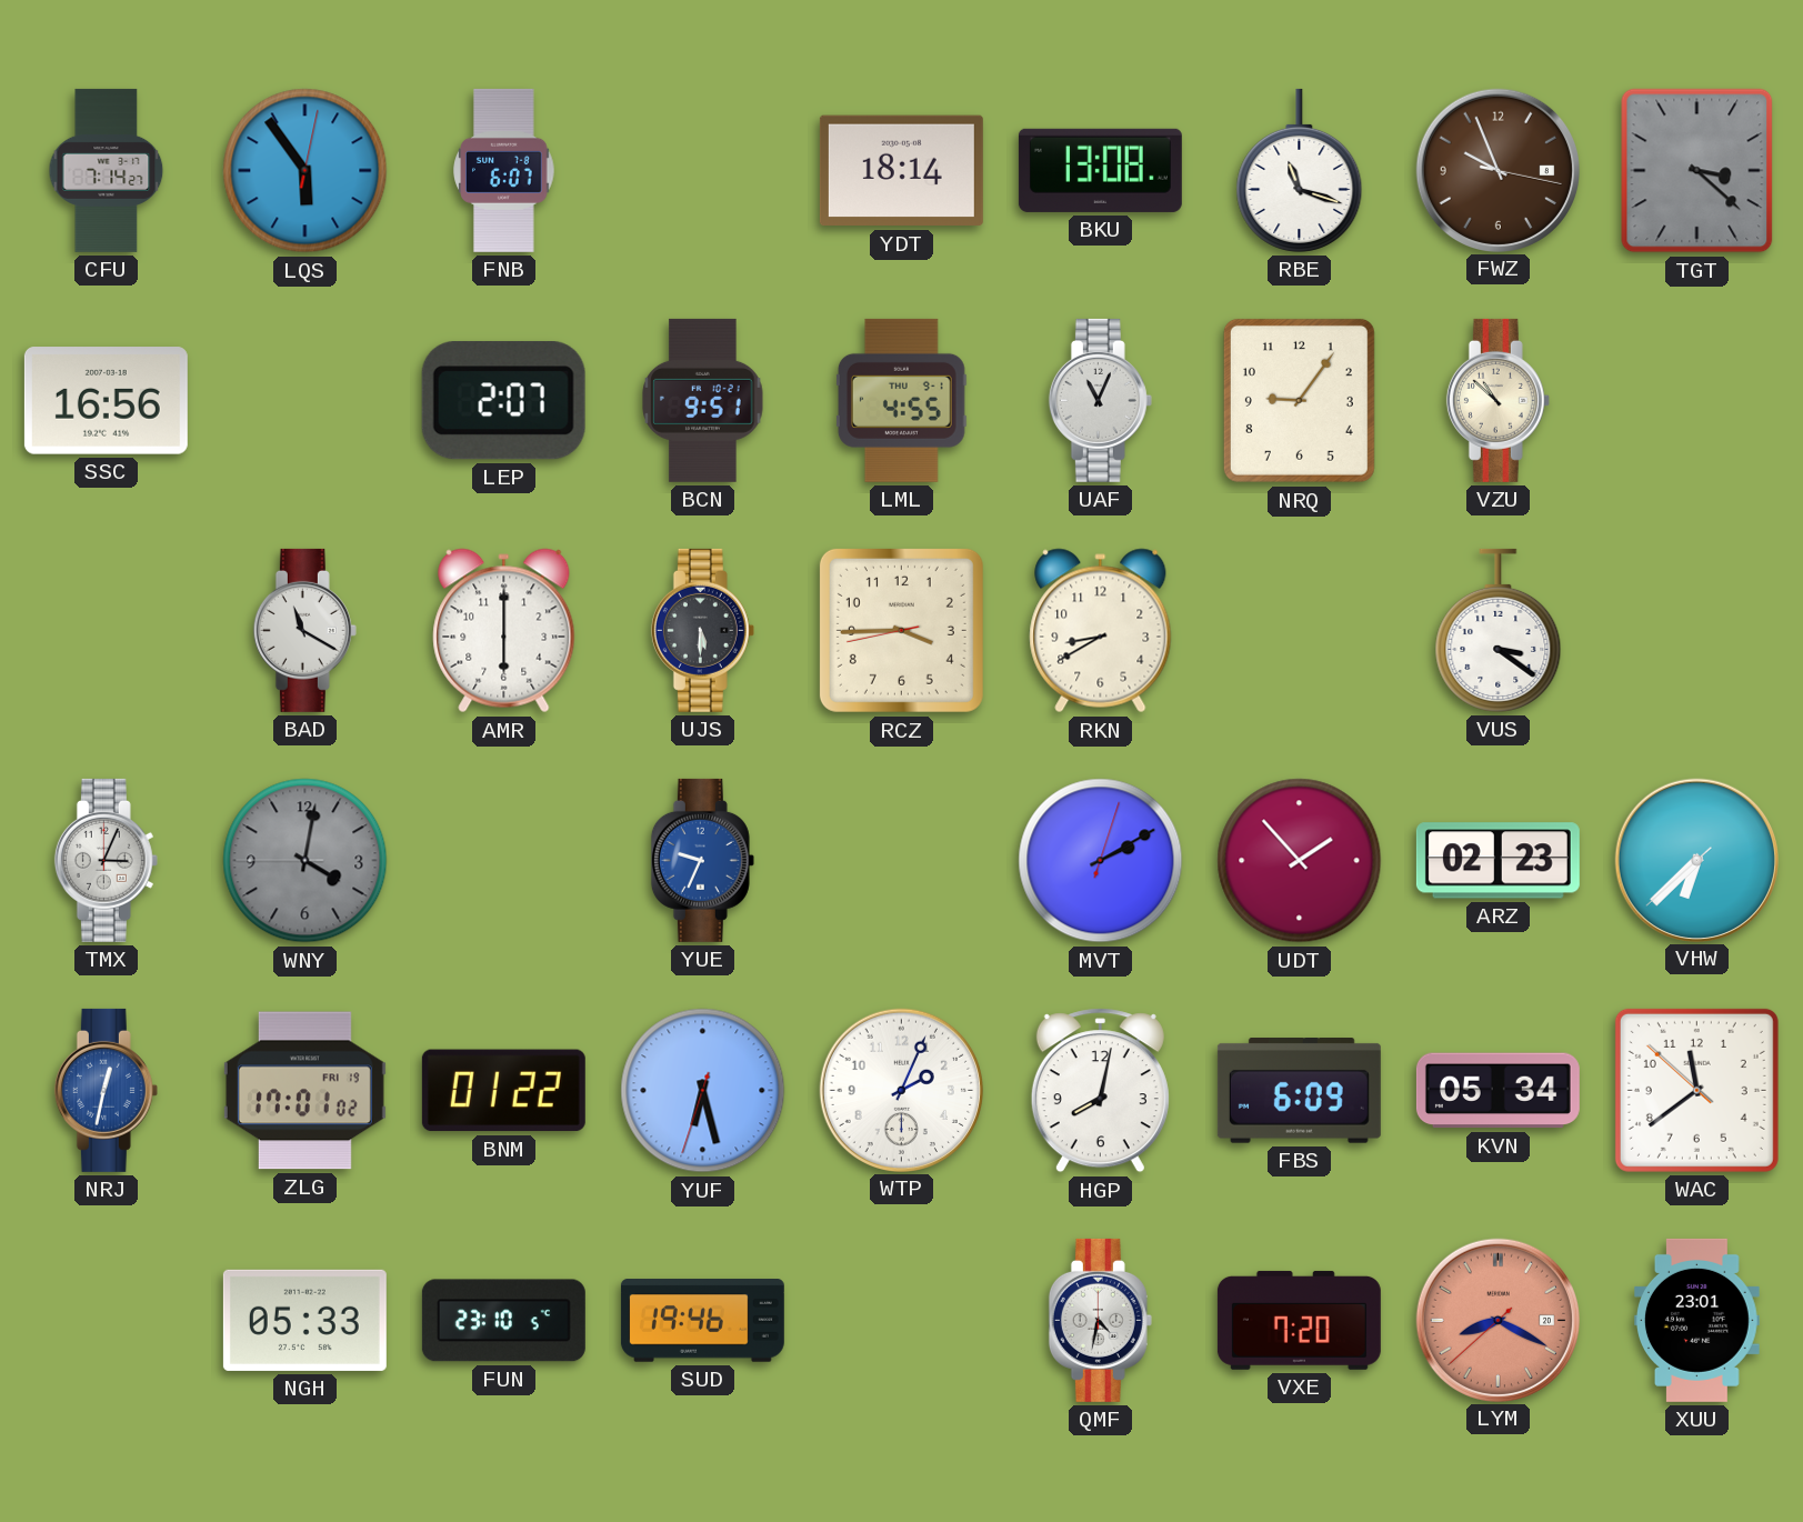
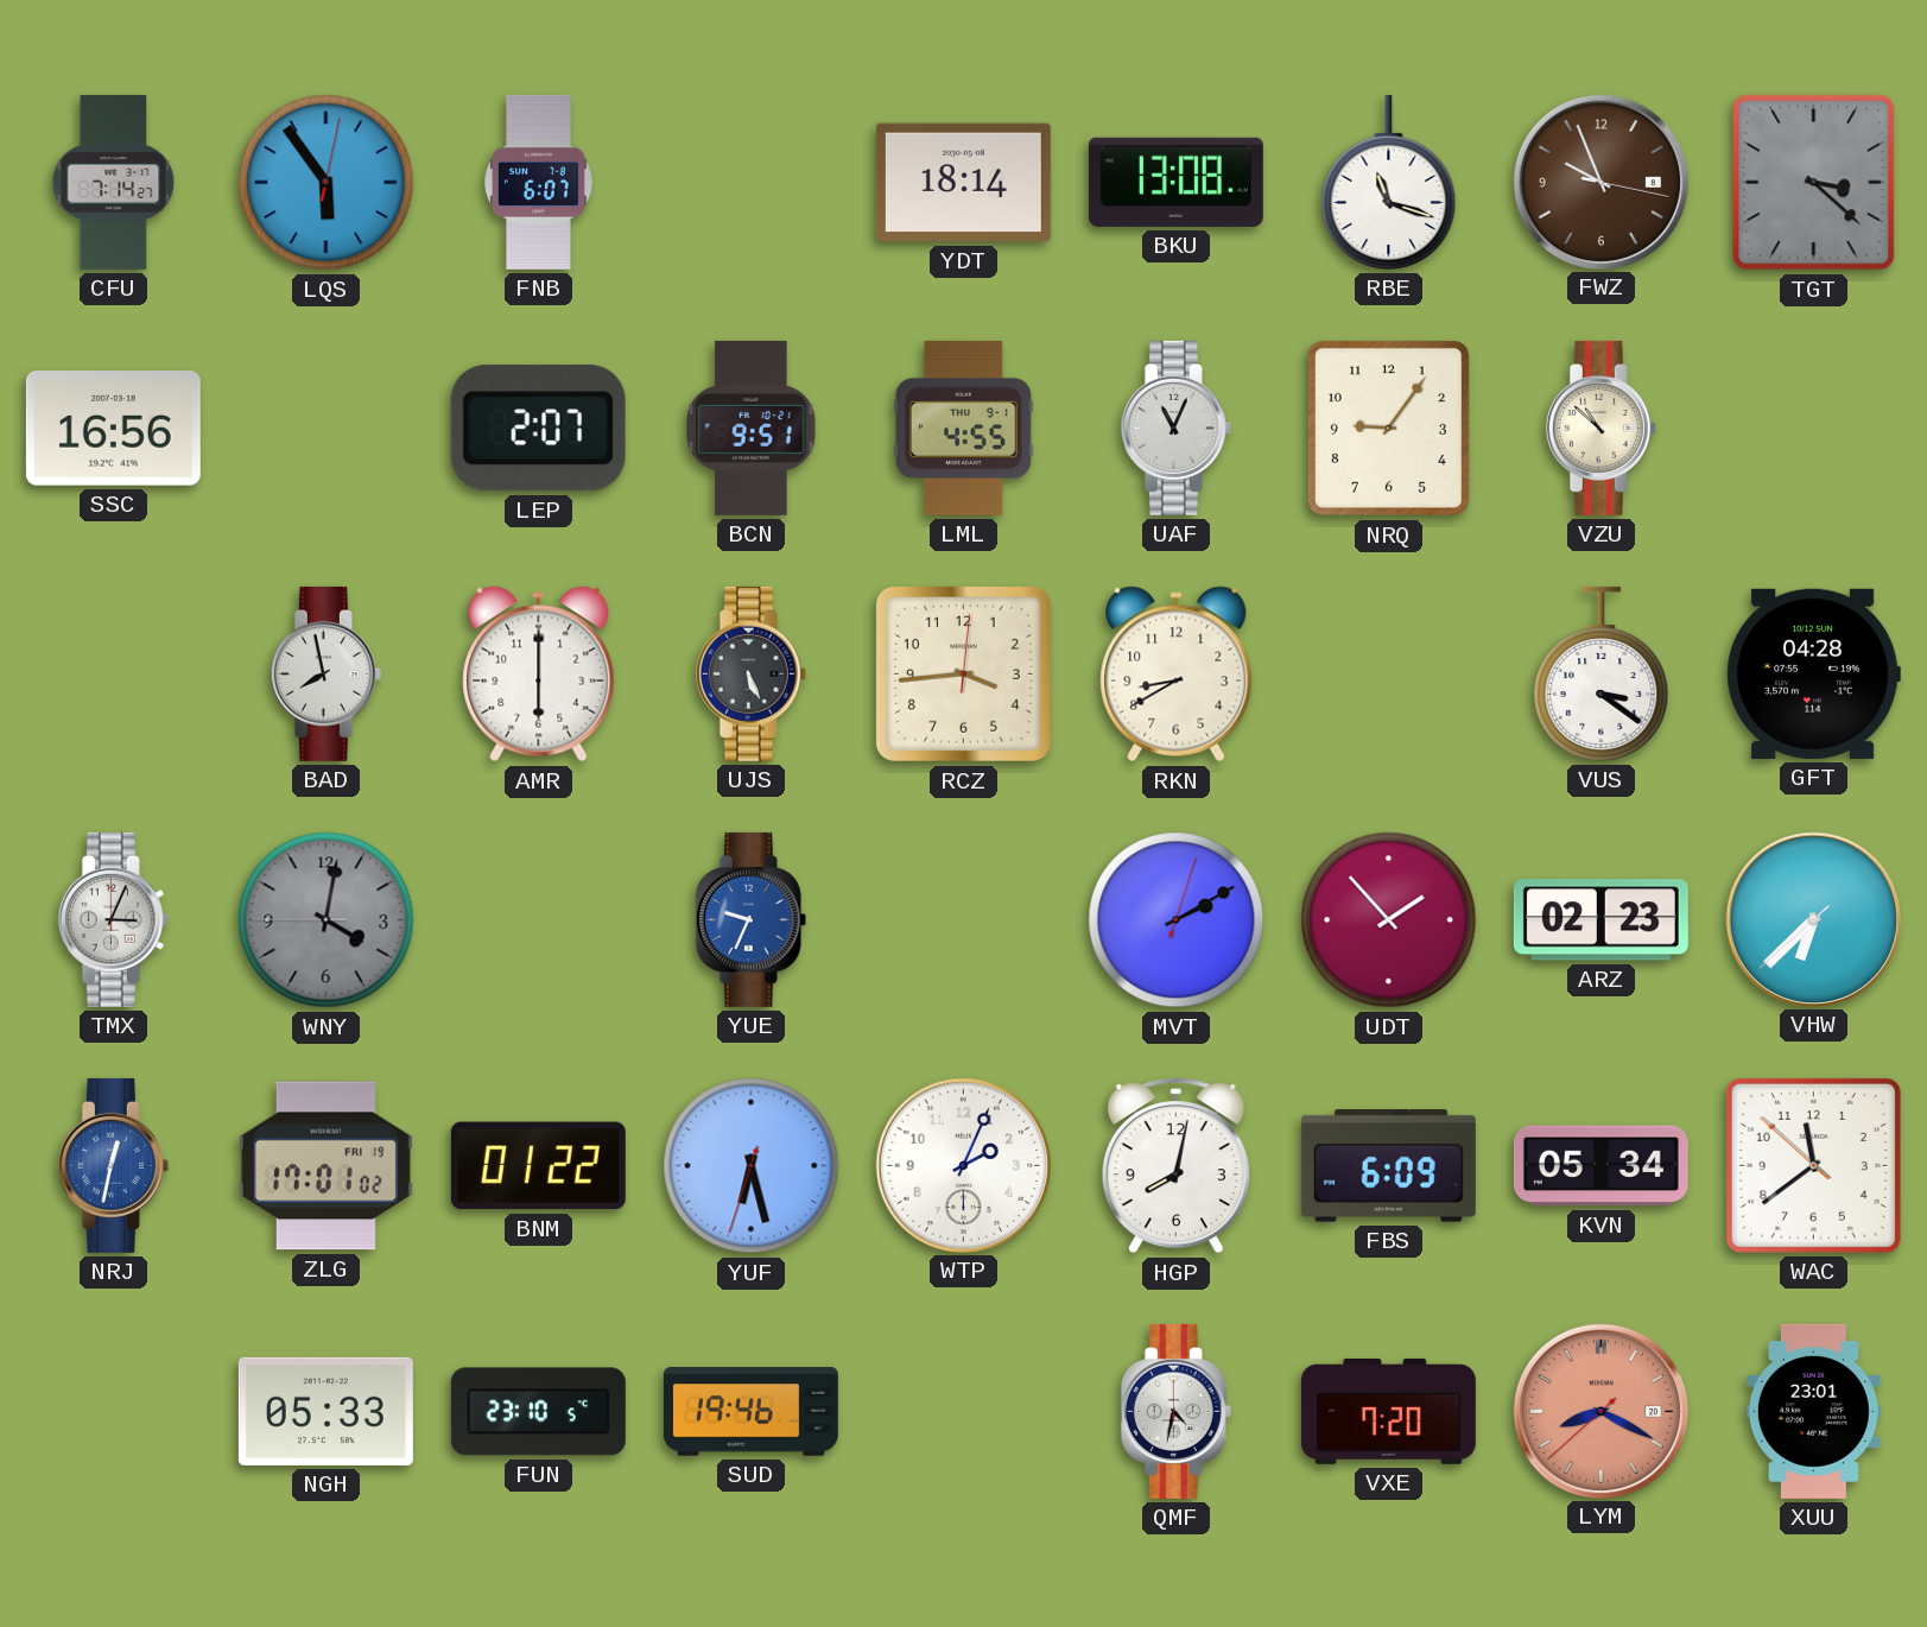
BAD: 11:20 -> 7:58 (325, 673)
UJS: 5:30 -> 5:26 (750, 673)
RCZ: 3:44:43 -> 3:44:01 (963, 673)
GFT: none -> 04:28 (1813, 673)
